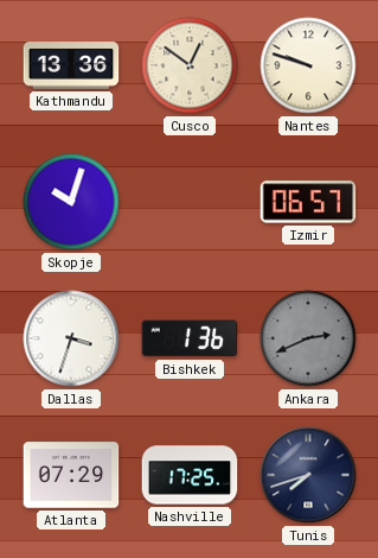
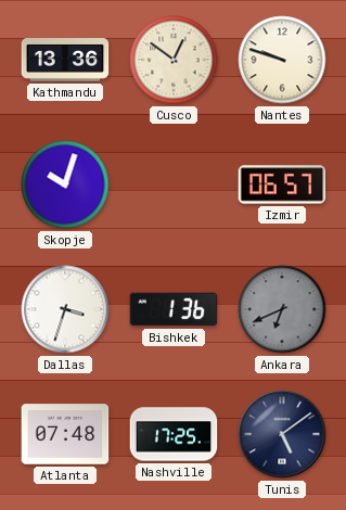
Ankara: 2:41 -> 6:41 (282, 309)
Atlanta: 07:29 -> 07:48 (65, 434)
Tunis: 7:42 -> 5:09 (282, 434)
